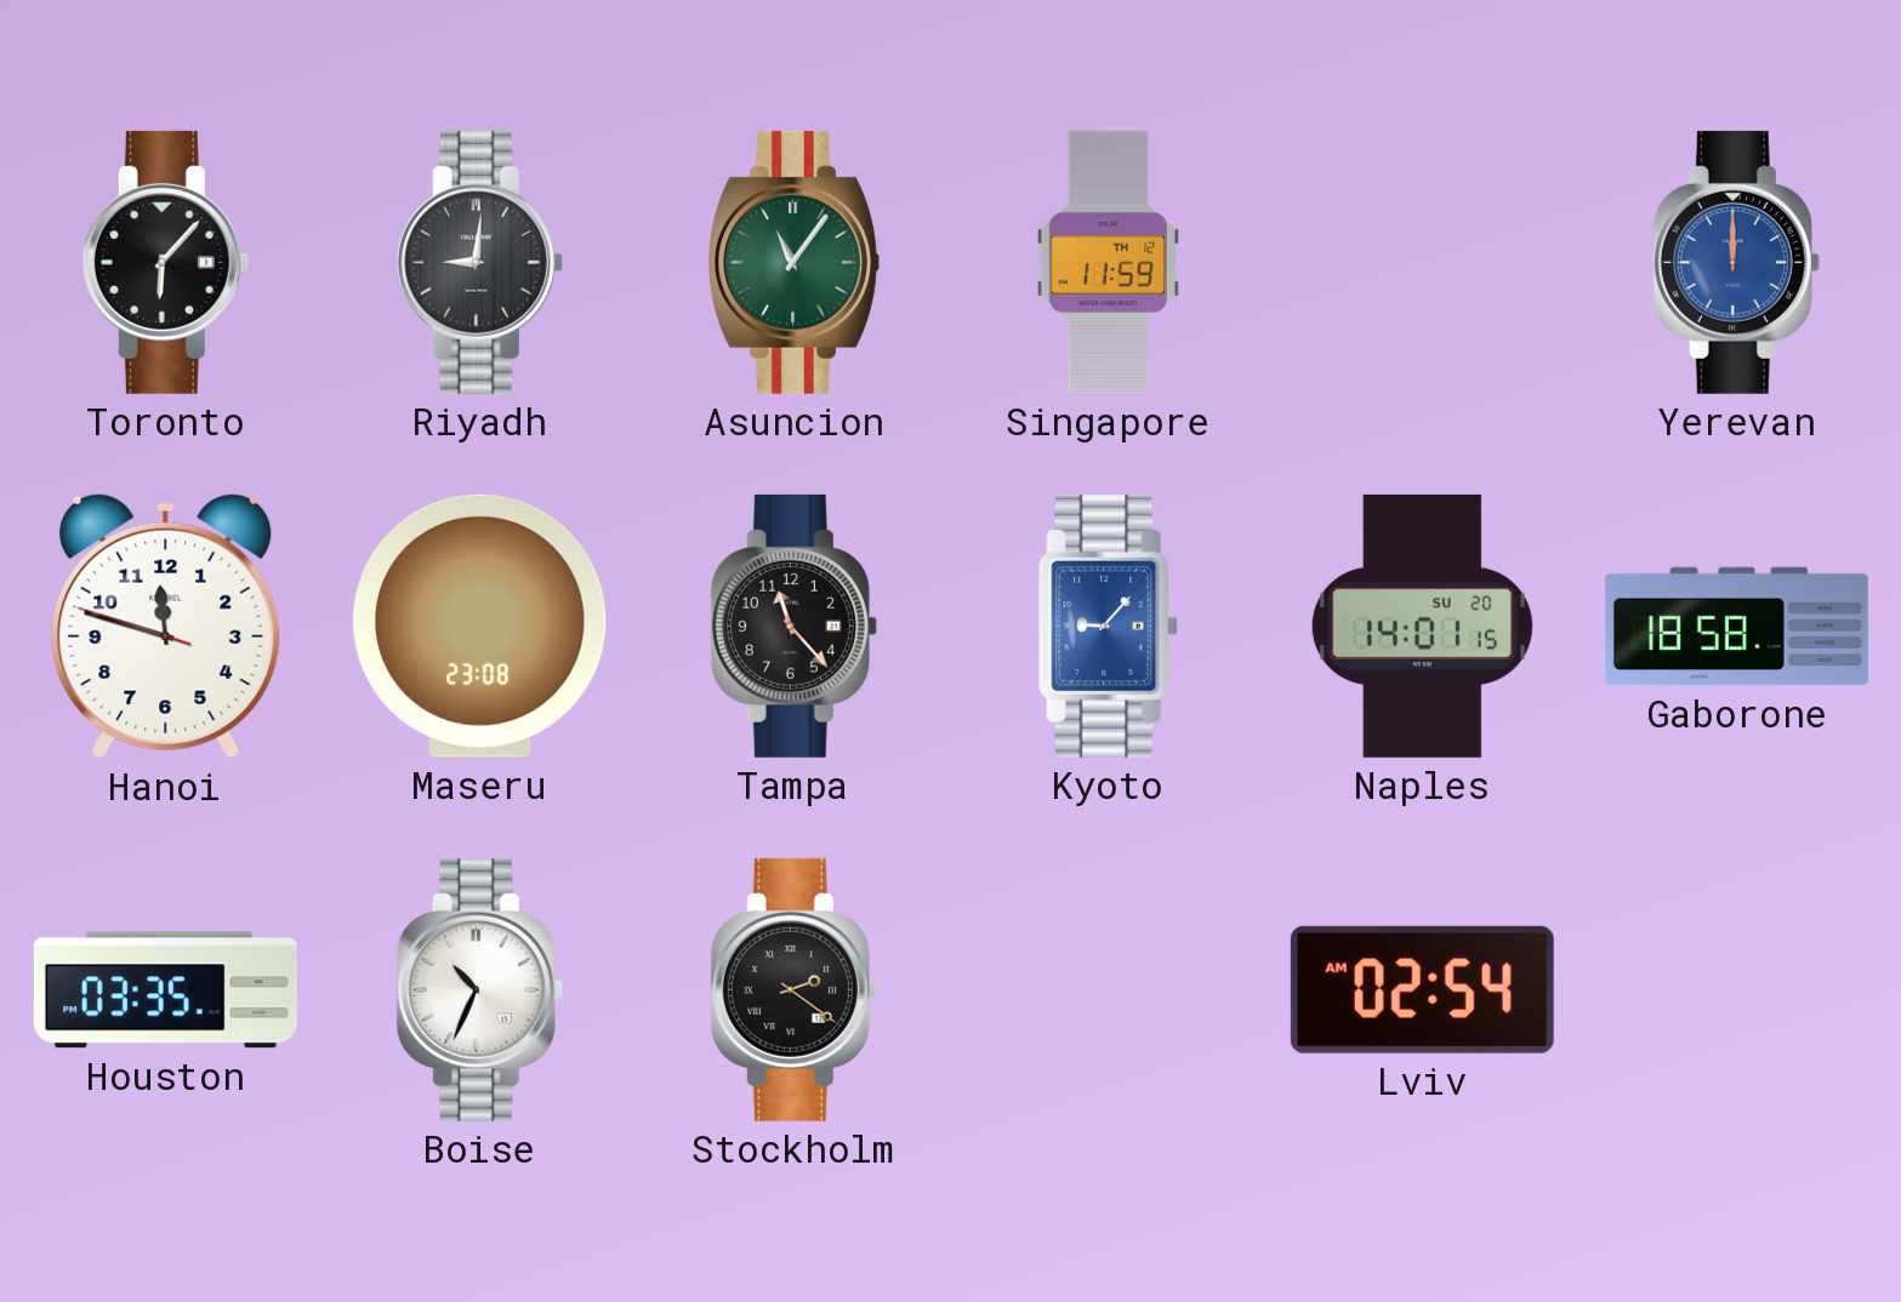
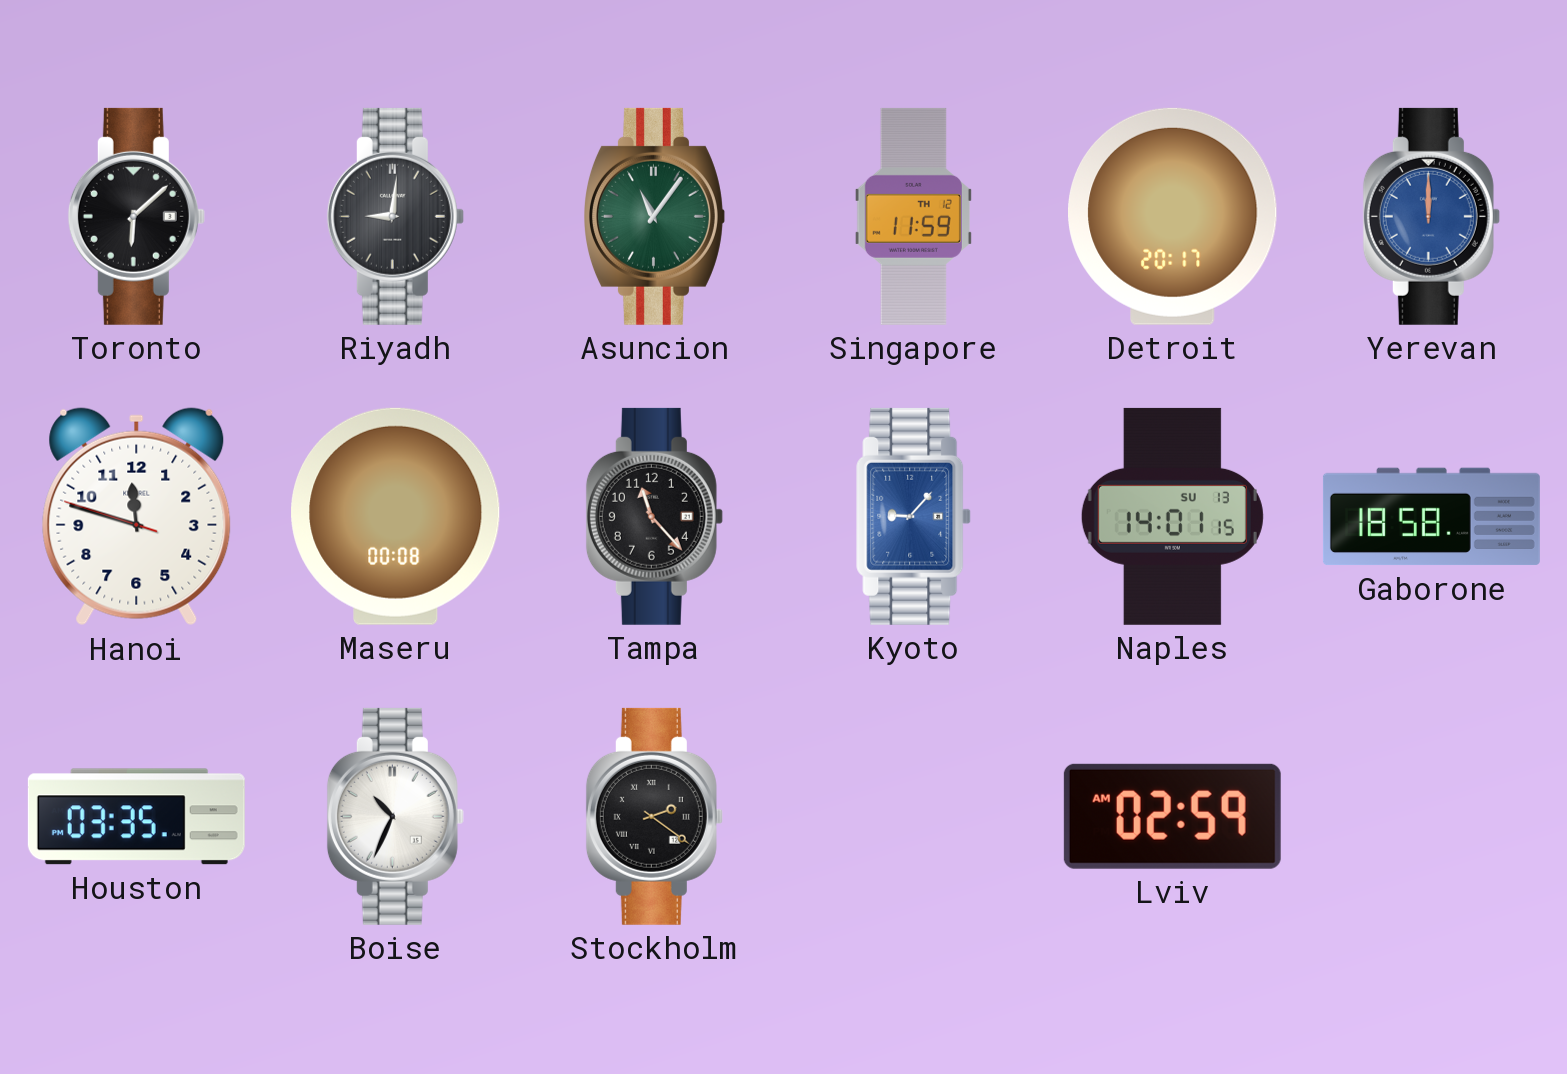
Toronto: 6:07 -> 6:08 (136, 216)
Detroit: none -> 20:17 (1173, 216)
Maseru: 23:08 -> 00:08 (396, 516)
Naples date: SU 20 -> SU 13 (1172, 516)
Lviv: 02:54 -> 02:59 (1172, 816)
